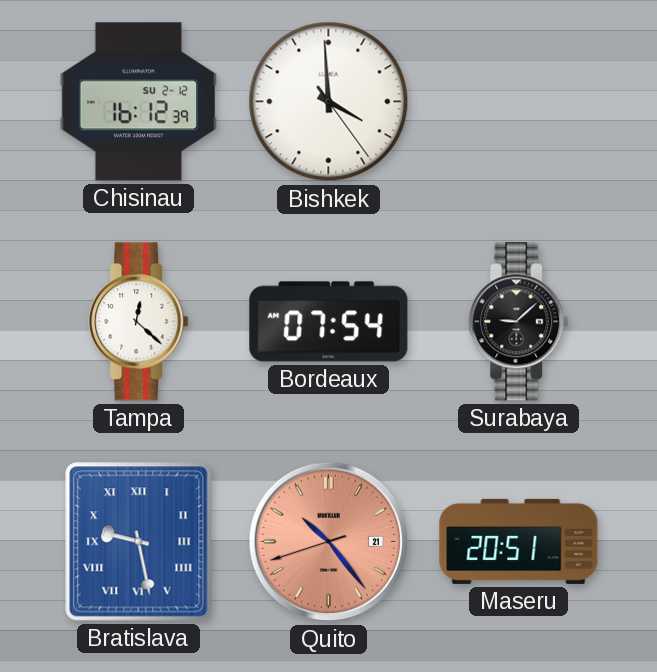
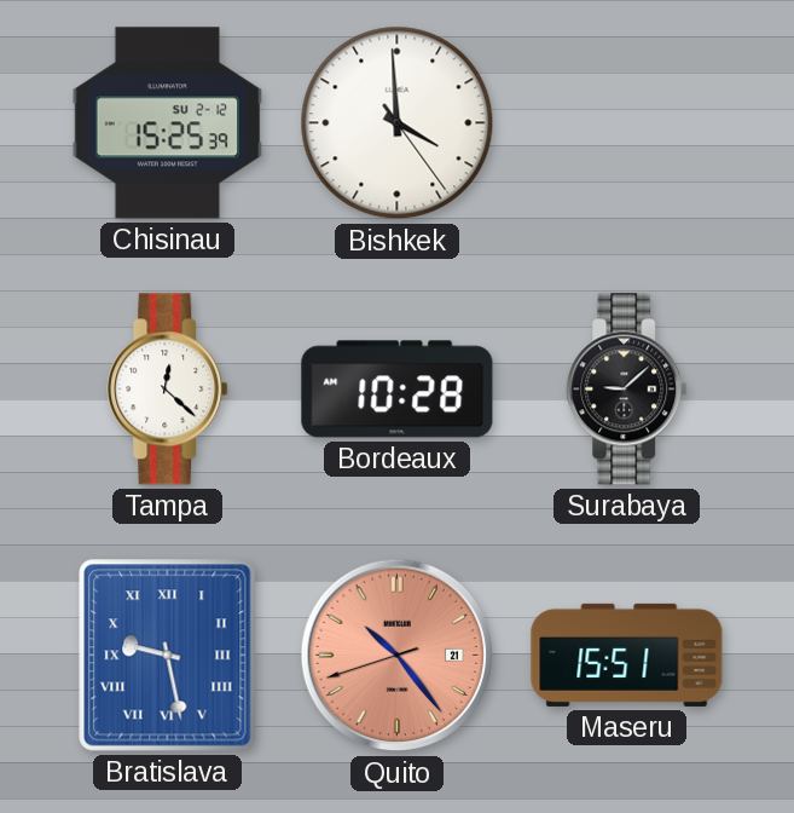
Chisinau: 16:12 -> 15:25 (168, 123)
Bordeaux: 07:54 -> 10:28 (398, 390)
Maseru: 20:51 -> 15:51 (627, 655)
